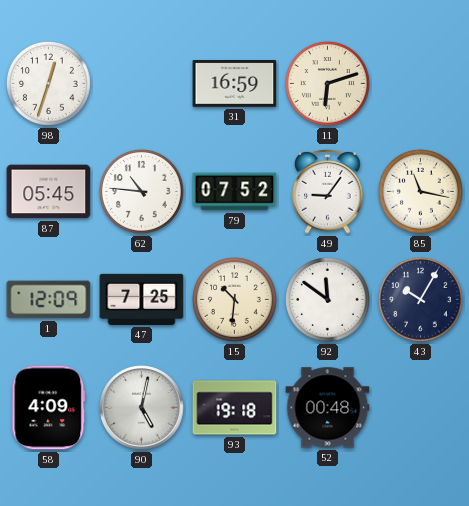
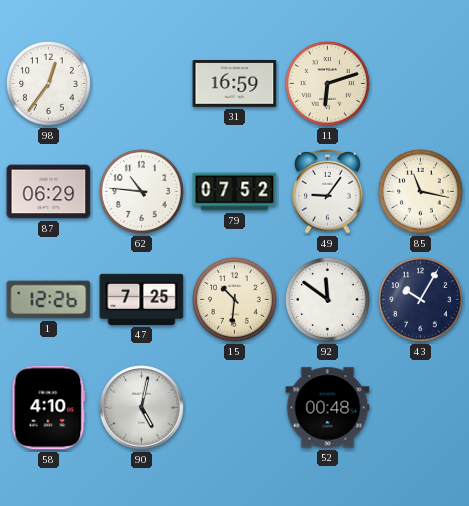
98: 12:33 -> 12:36 (49, 84)
87: 05:45 -> 06:29 (49, 192)
1: 12:09 -> 12:26 (49, 300)
58: 4:09 -> 4:10 (49, 408)
93: 19:18 -> none (235, 408)
